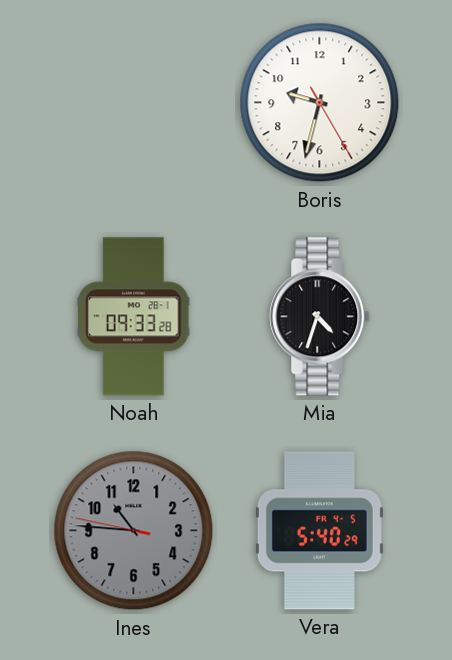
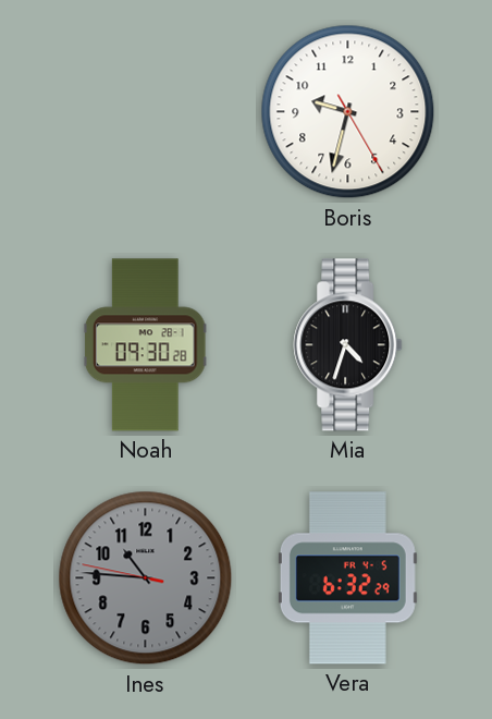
Noah: 09:33 -> 09:30 (146, 345)
Vera: 5:40 -> 6:32 (347, 578)
